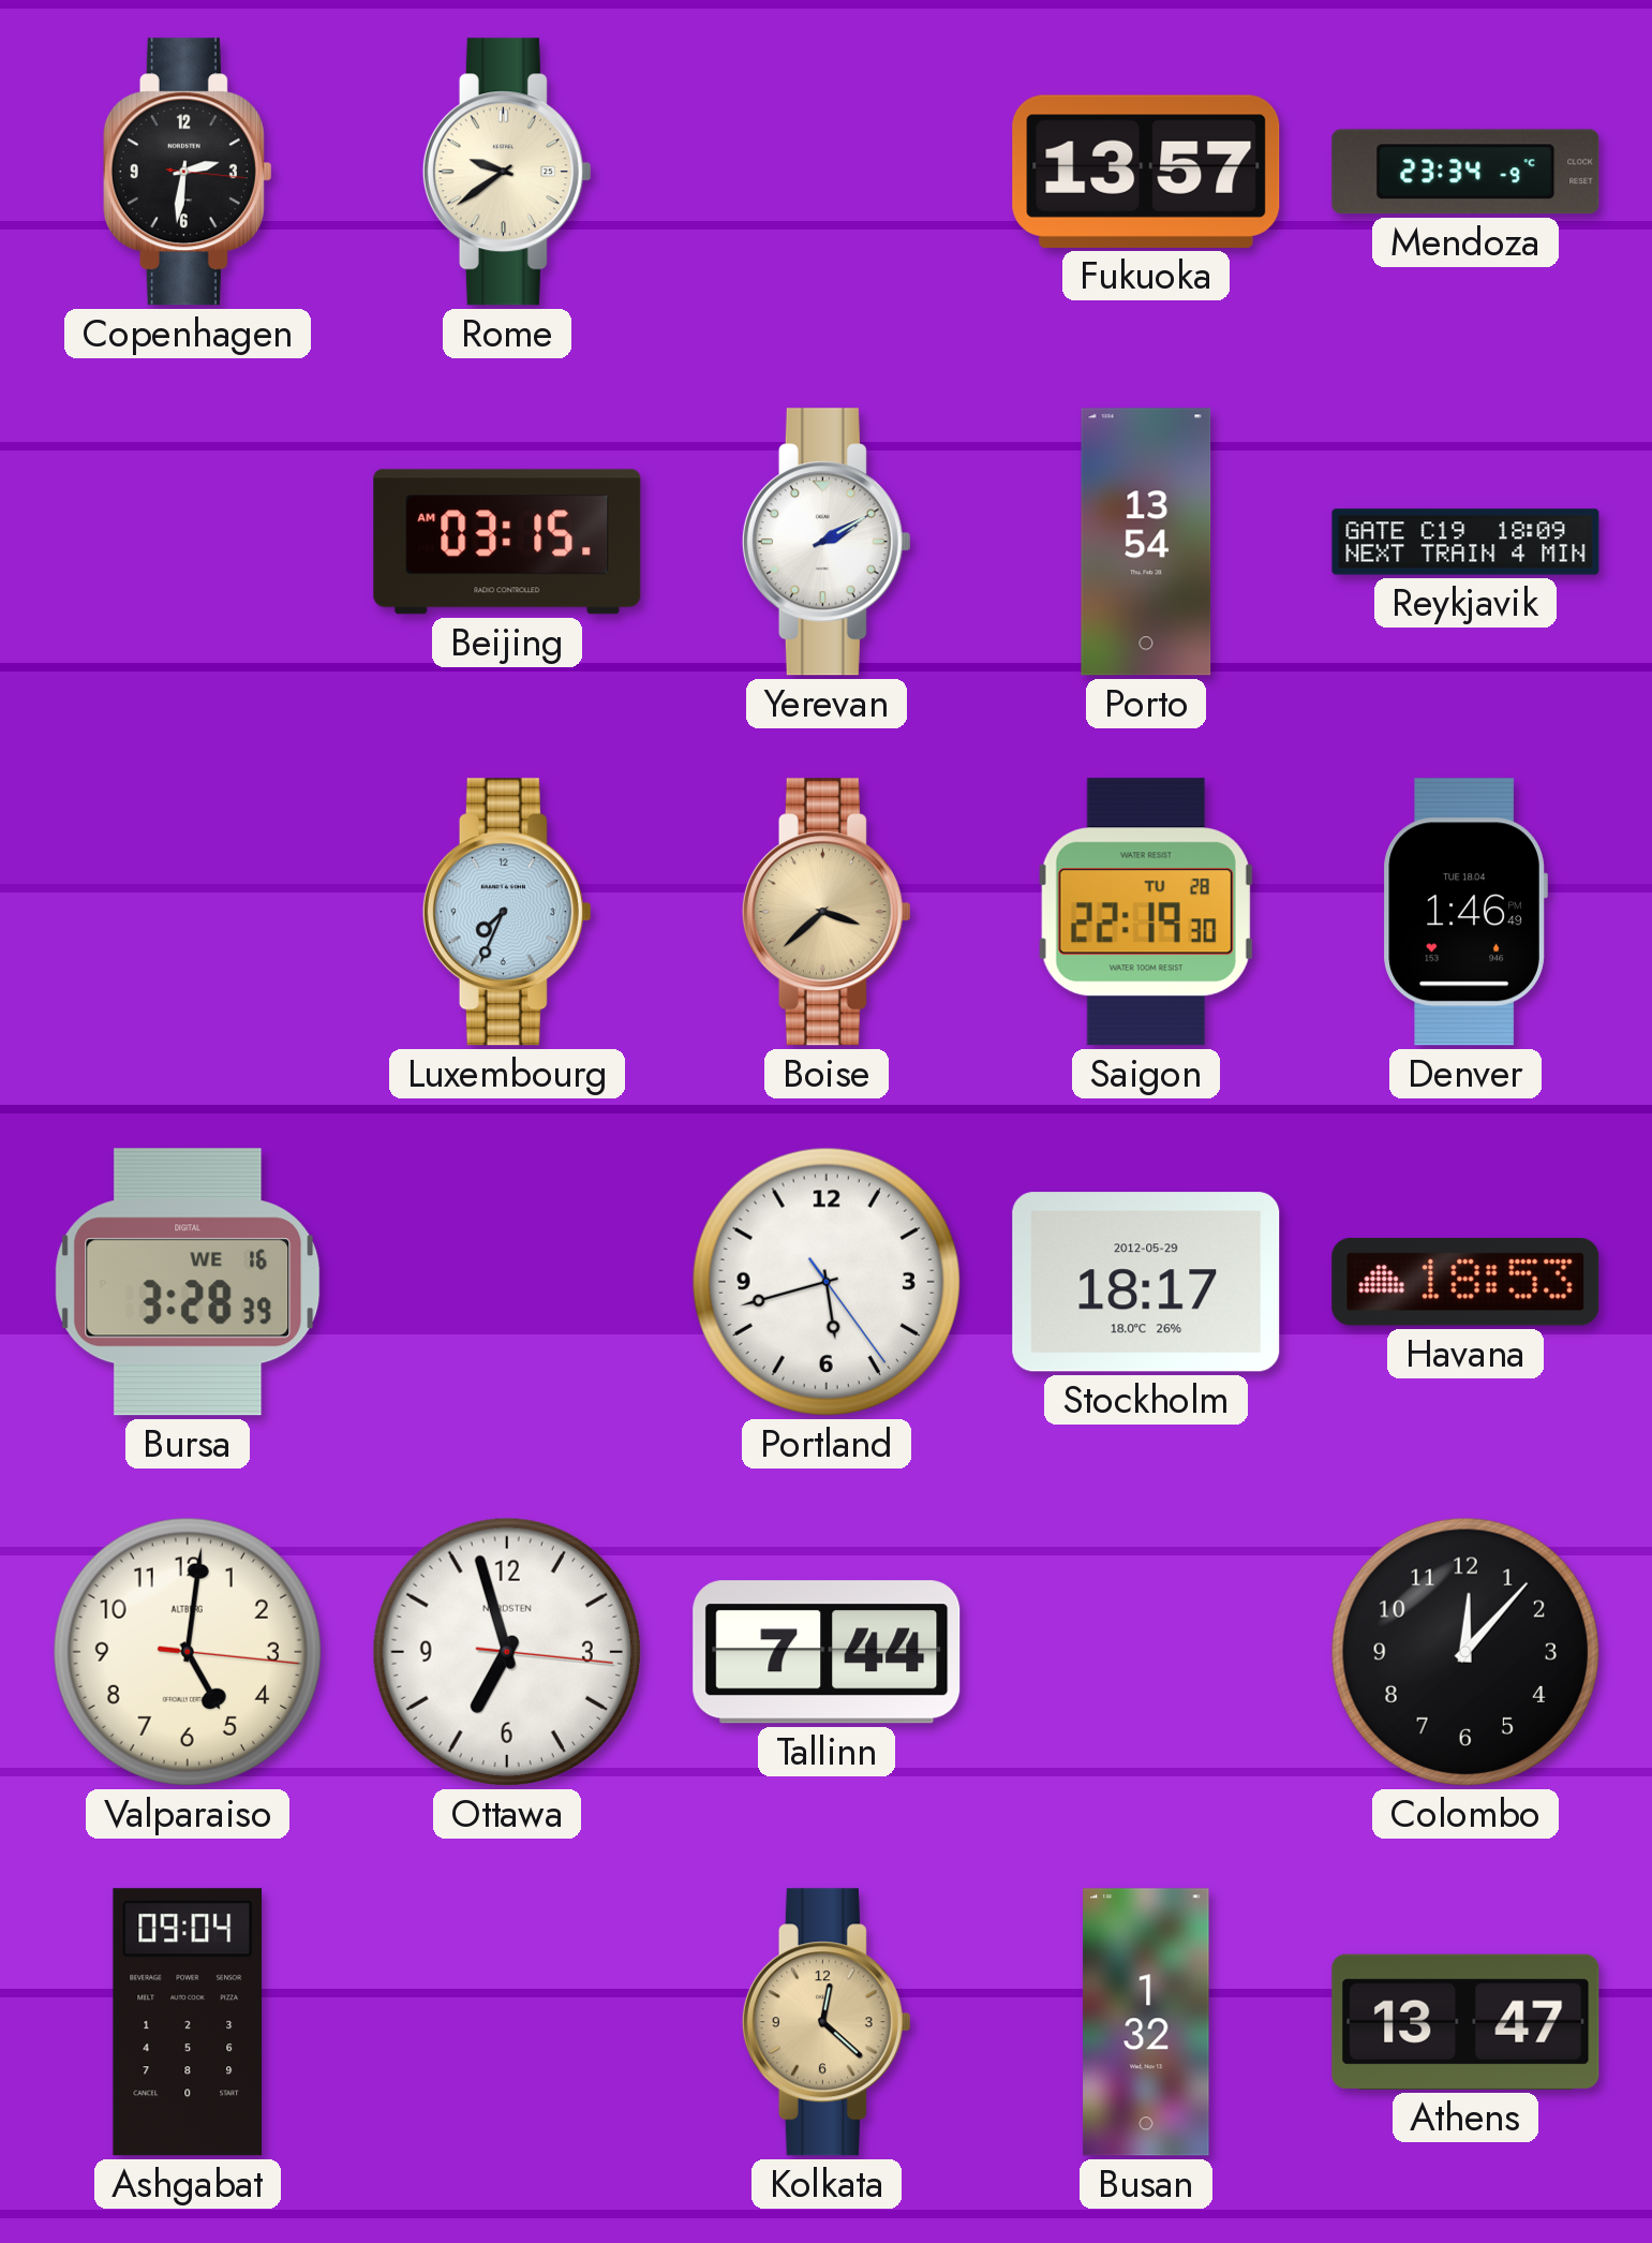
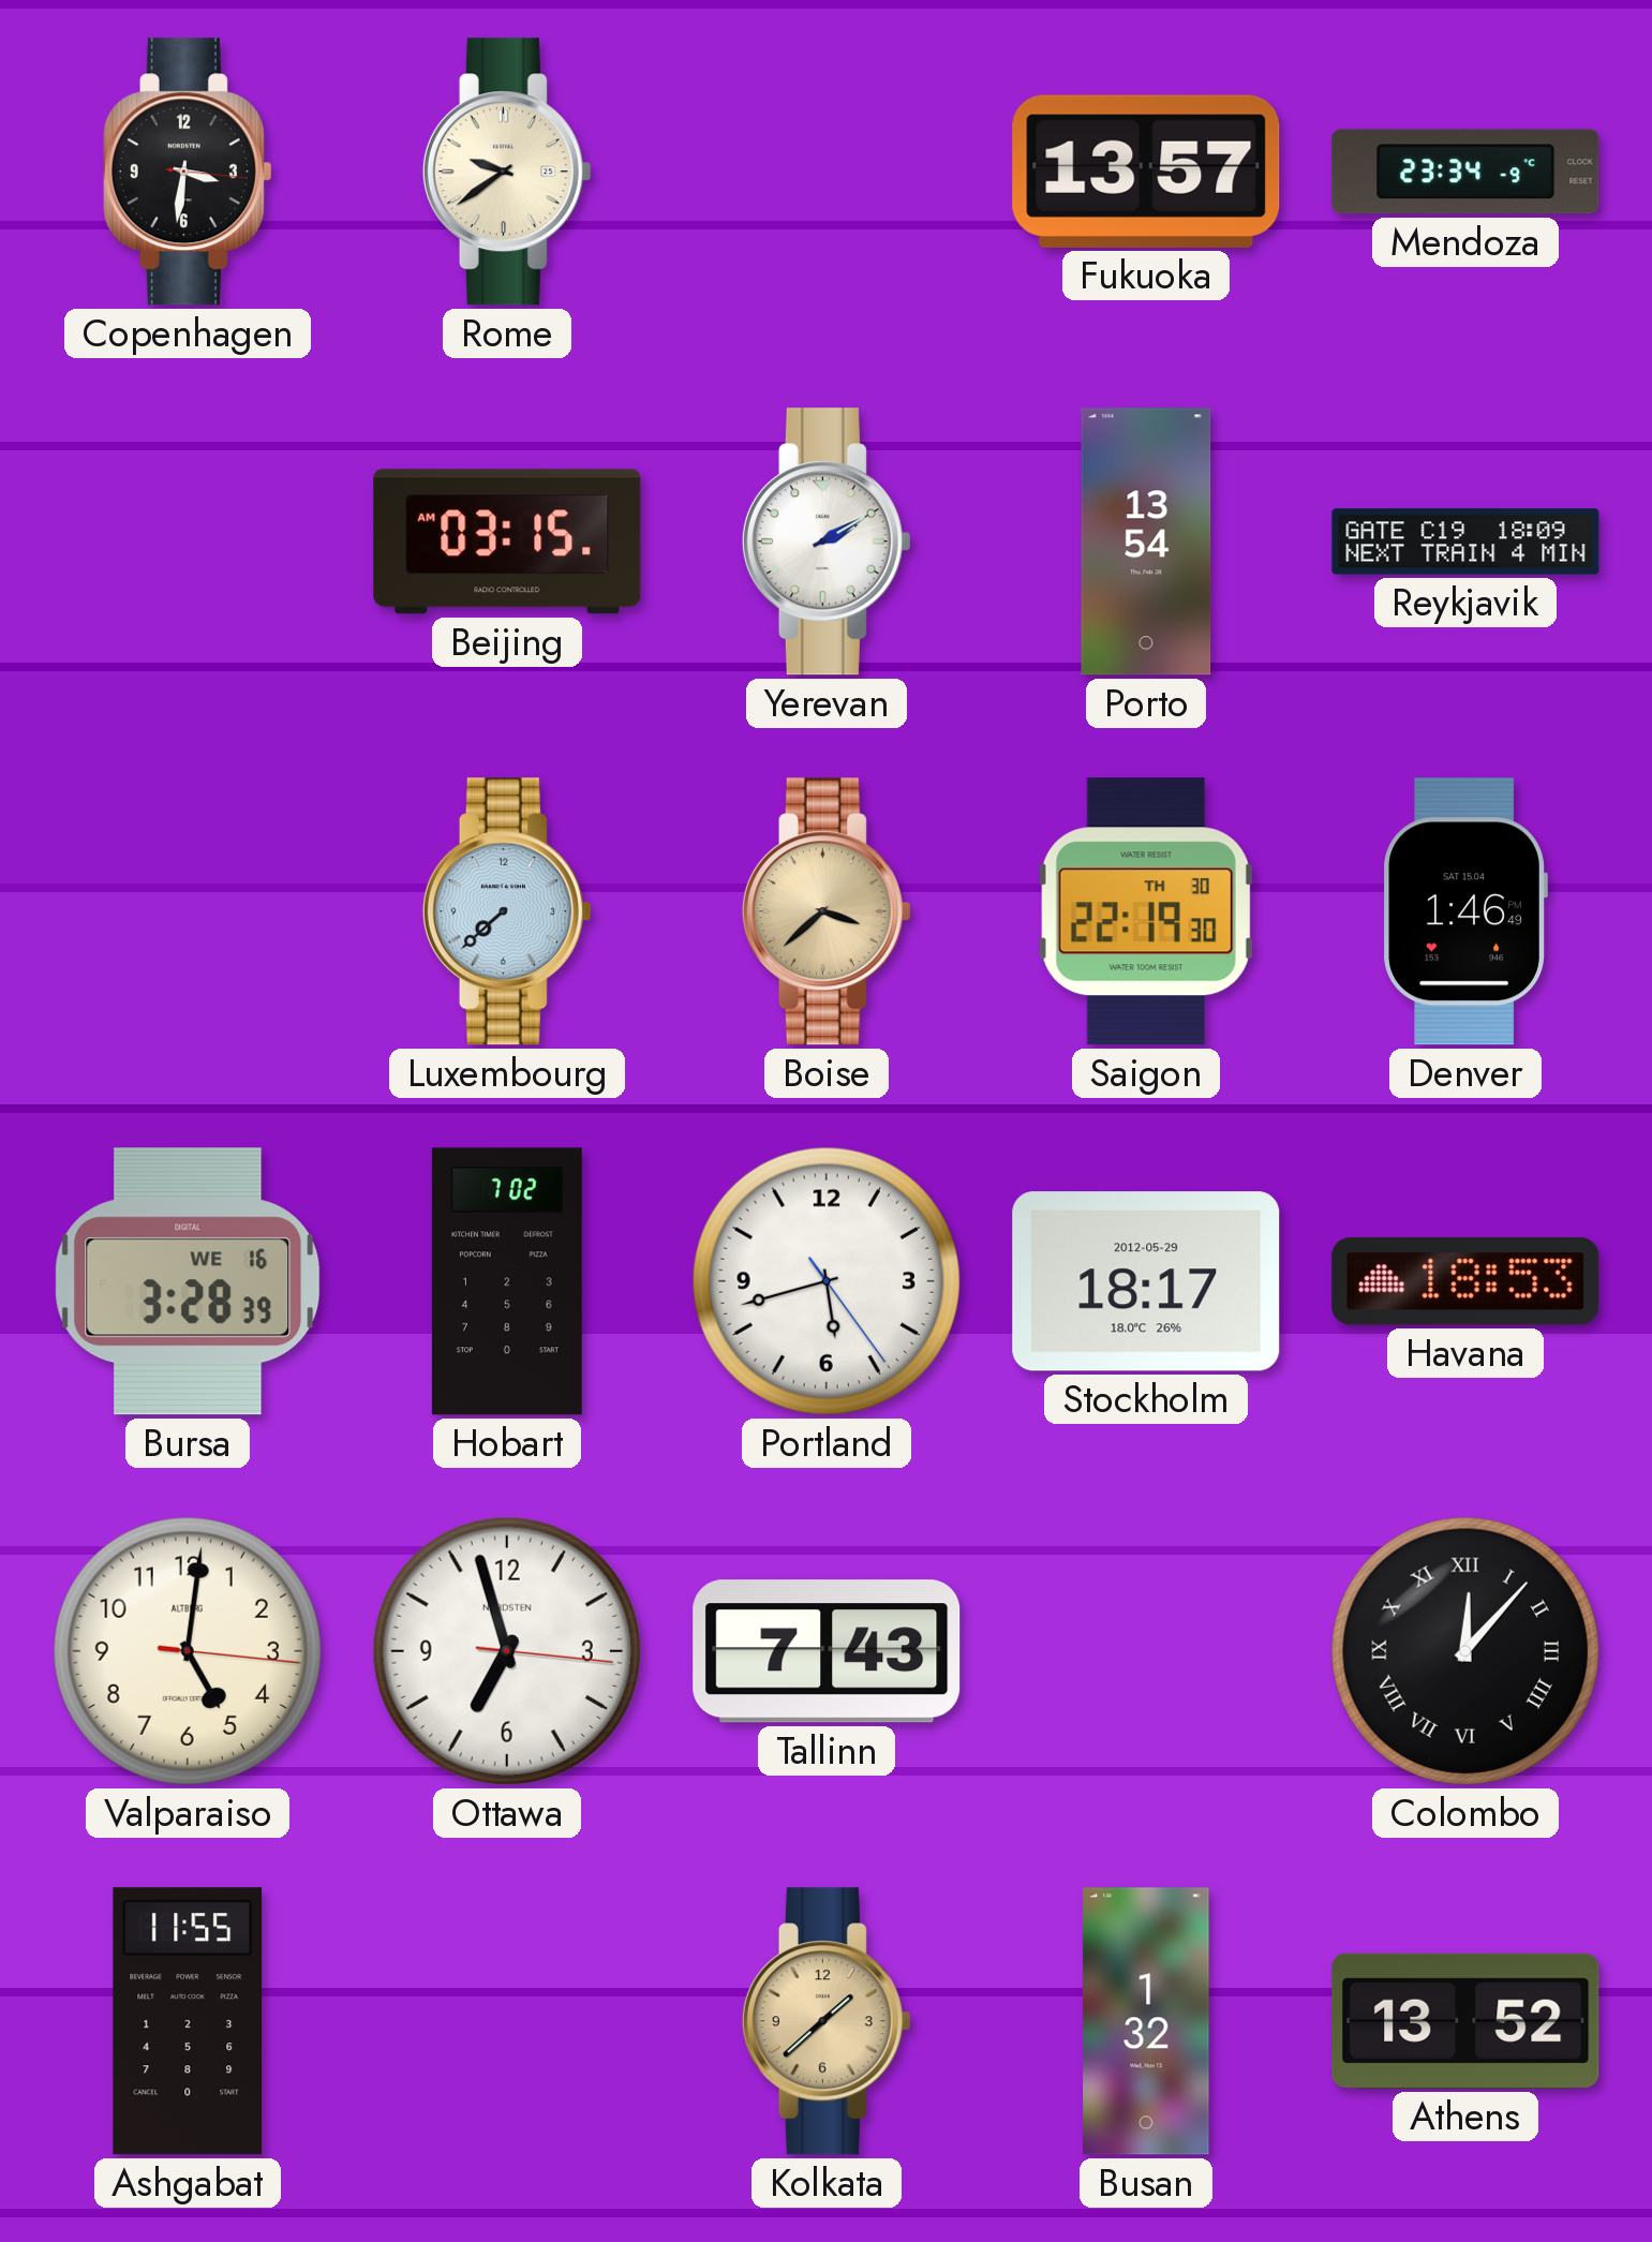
Copenhagen: 2:31 -> 3:31 (188, 172)
Luxembourg: 7:34 -> 7:38 (507, 911)
Saigon date: TU 28 -> TH 30 (1146, 911)
Denver date: TUE 18.04 -> SAT 15.04 (1465, 911)
Hobart: none -> 7:02 (507, 1281)
Tallinn: 7:44 -> 7:43 (827, 1651)
Colombo numerals: Arabic -> Roman (1465, 1651)
Ashgabat: 09:04 -> 11:55 (188, 2021)
Kolkata: 12:22 -> 1:38 (827, 2021)
Athens: 13:47 -> 13:52 (1465, 2021)
